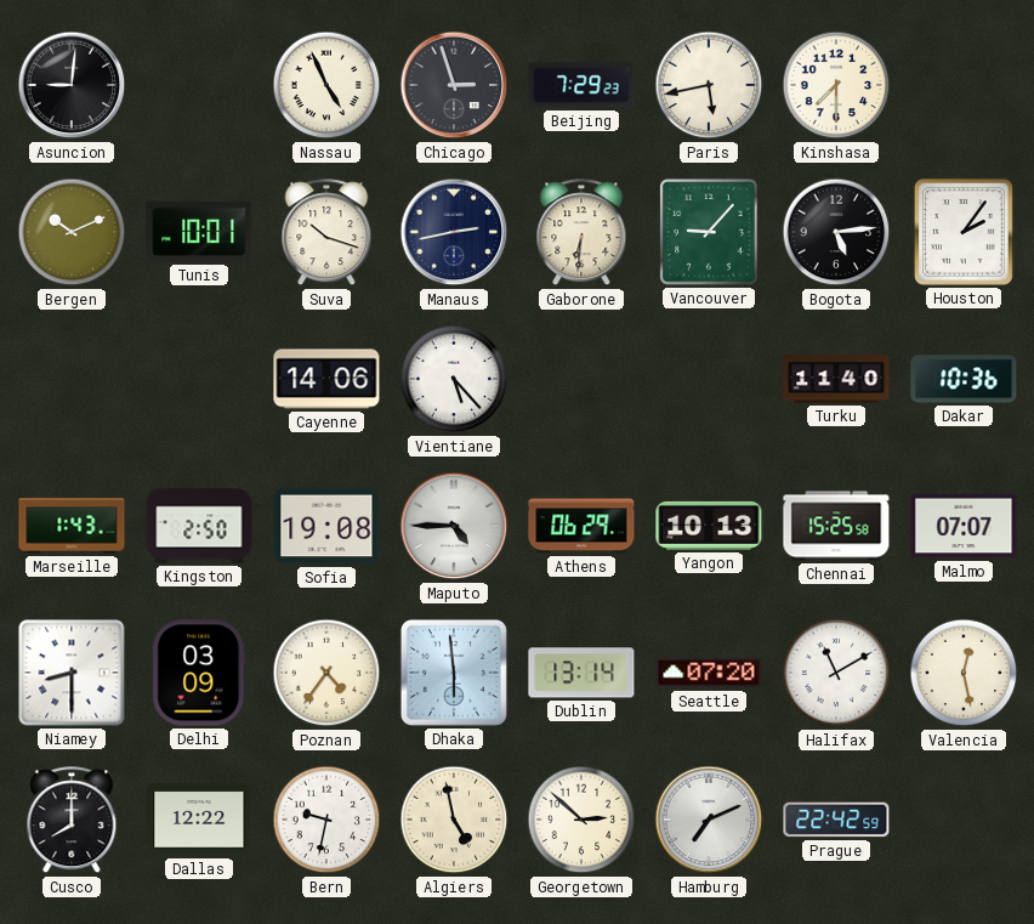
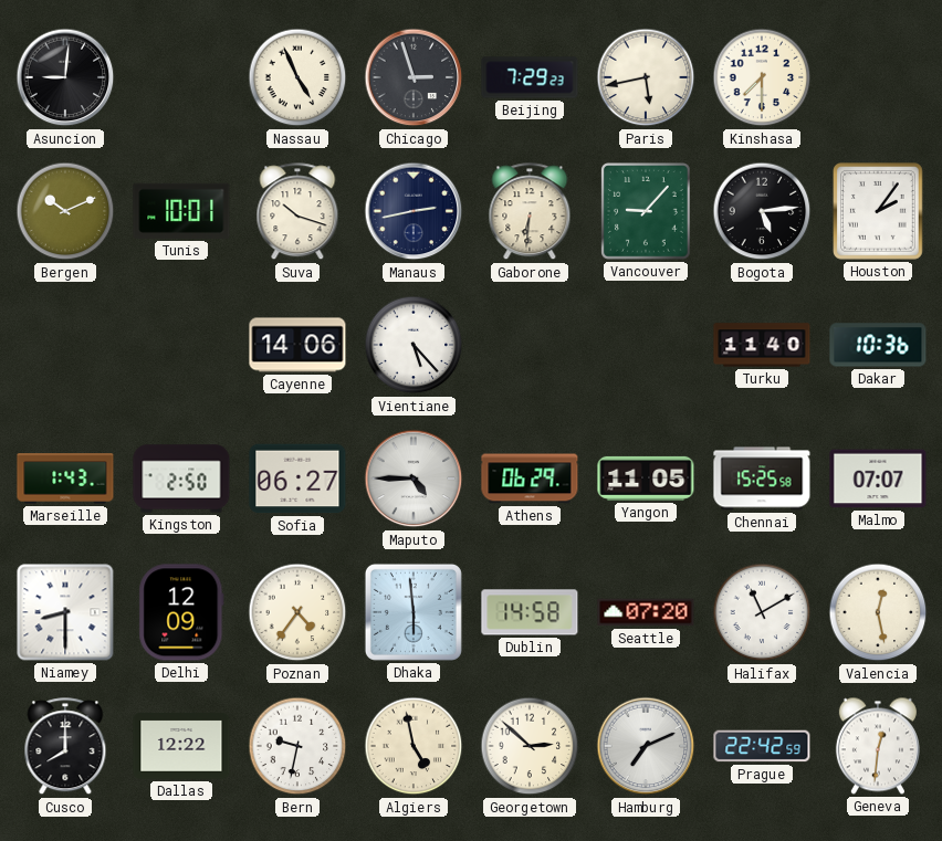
Sofia: 19:08 -> 06:27 (297, 479)
Yangon: 10:13 -> 11:05 (646, 479)
Delhi: 03:09 -> 12:09 (181, 612)
Dublin: 13:14 -> 14:58 (530, 612)
Geneva: none -> 12:31 (878, 746)
